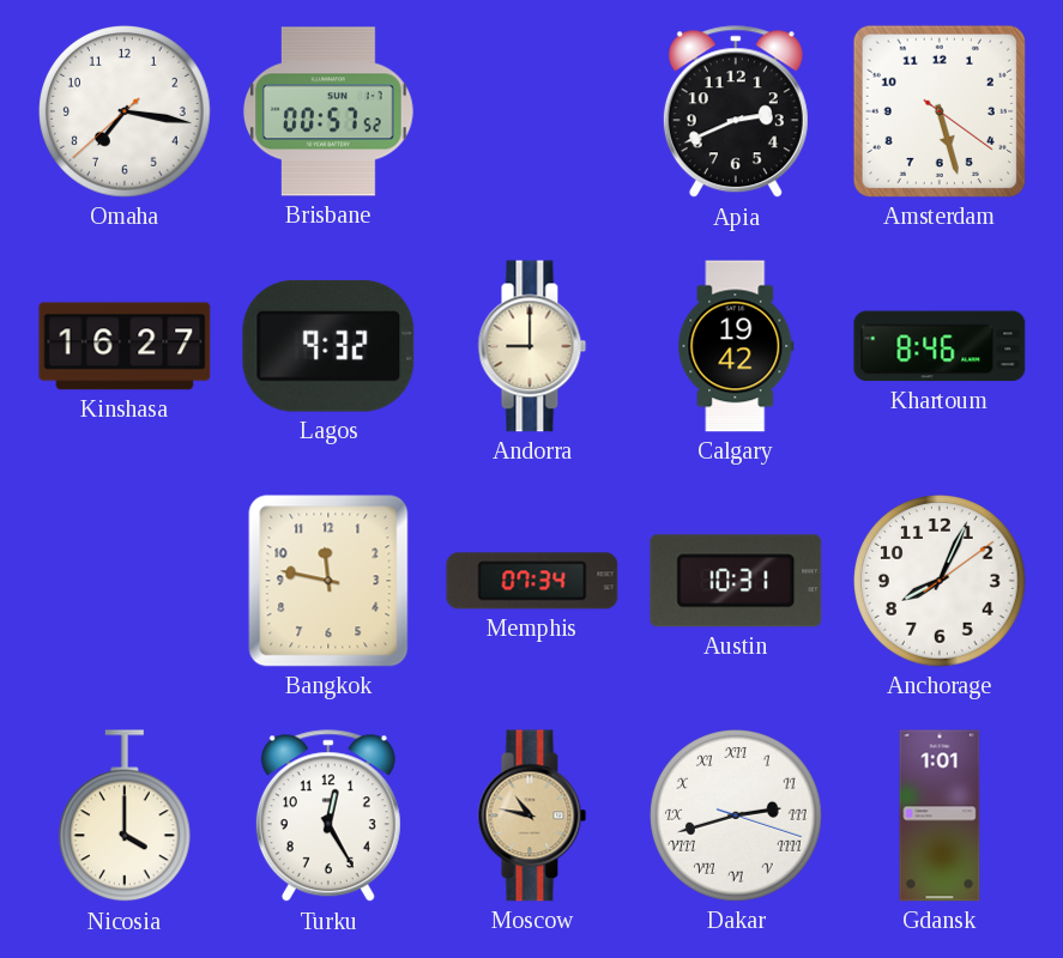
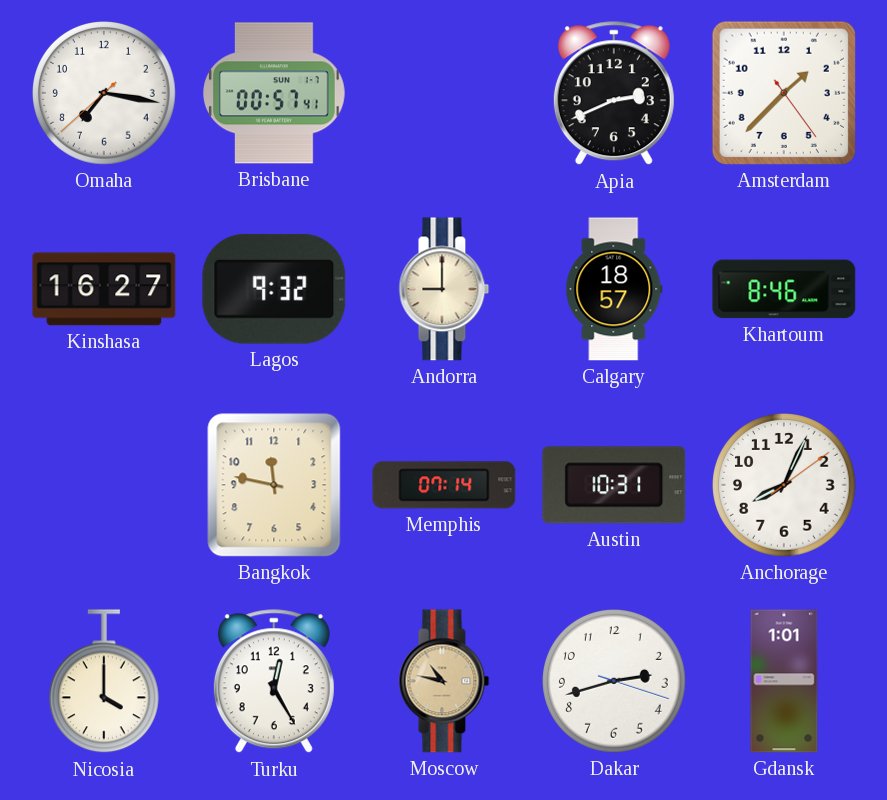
Brisbane: 00:57:52 -> 00:57:41 (275, 93)
Amsterdam: 5:27 -> 1:37 (784, 93)
Calgary: 19:42 -> 18:57 (614, 289)
Memphis: 07:34 -> 07:14 (444, 485)
Dakar numerals: Roman -> Arabic (615, 682)
